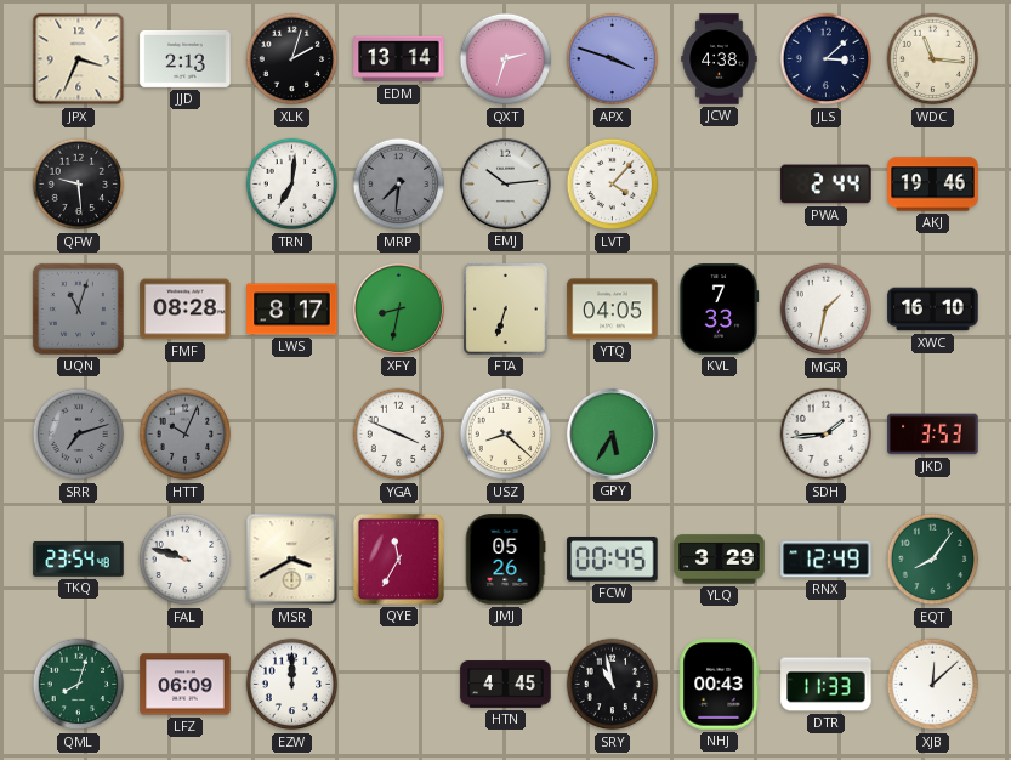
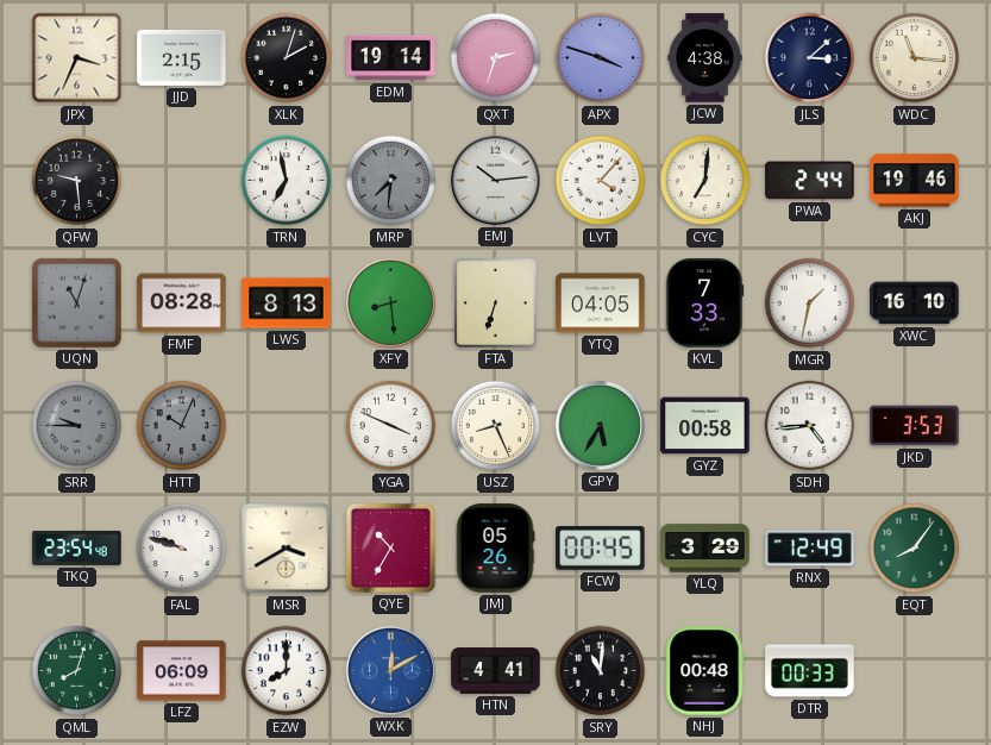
JJD: 2:13 -> 2:15 (182, 57)
EDM: 13:14 -> 19:14 (391, 58)
TRN: 7:01 -> 6:58 (287, 181)
CYC: none -> 7:01 (705, 181)
LWS: 8:17 -> 8:13 (287, 303)
XFY: 8:32 -> 8:29 (390, 302)
SRR: 7:12 -> 9:45 (77, 426)
USZ: 8:22 -> 8:26 (496, 426)
GYZ: none -> 00:58 (705, 426)
SDH: 1:44 -> 4:44 (810, 426)
QYE: 11:35 -> 10:35 (390, 547)
EZW: 12:00 -> 8:00 (287, 671)
WXK: none -> 12:10 (390, 670)
HTN: 4:45 -> 4:41 (496, 671)
SRY: 10:58 -> 11:01 (601, 671)
NHJ: 00:43 -> 00:48 (705, 671)
DTR: 11:33 -> 00:33 (810, 671)
XJB: 12:08 -> none (933, 685)
